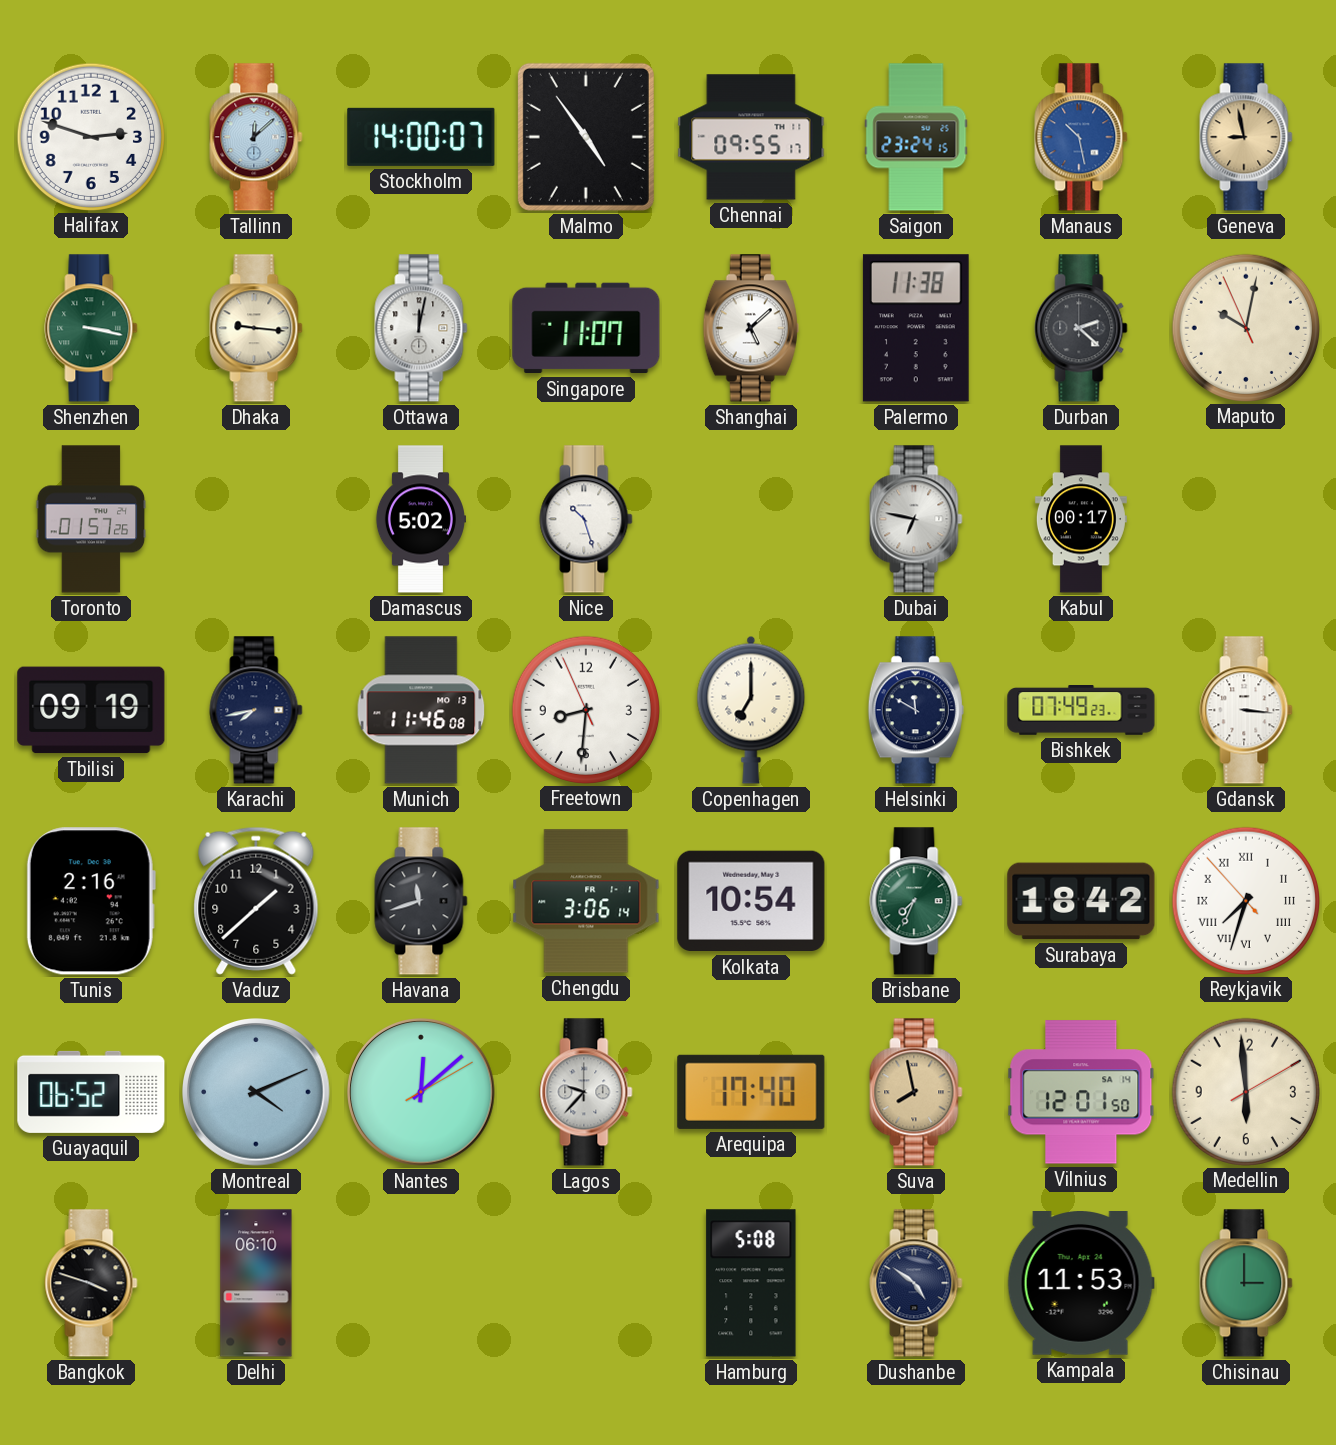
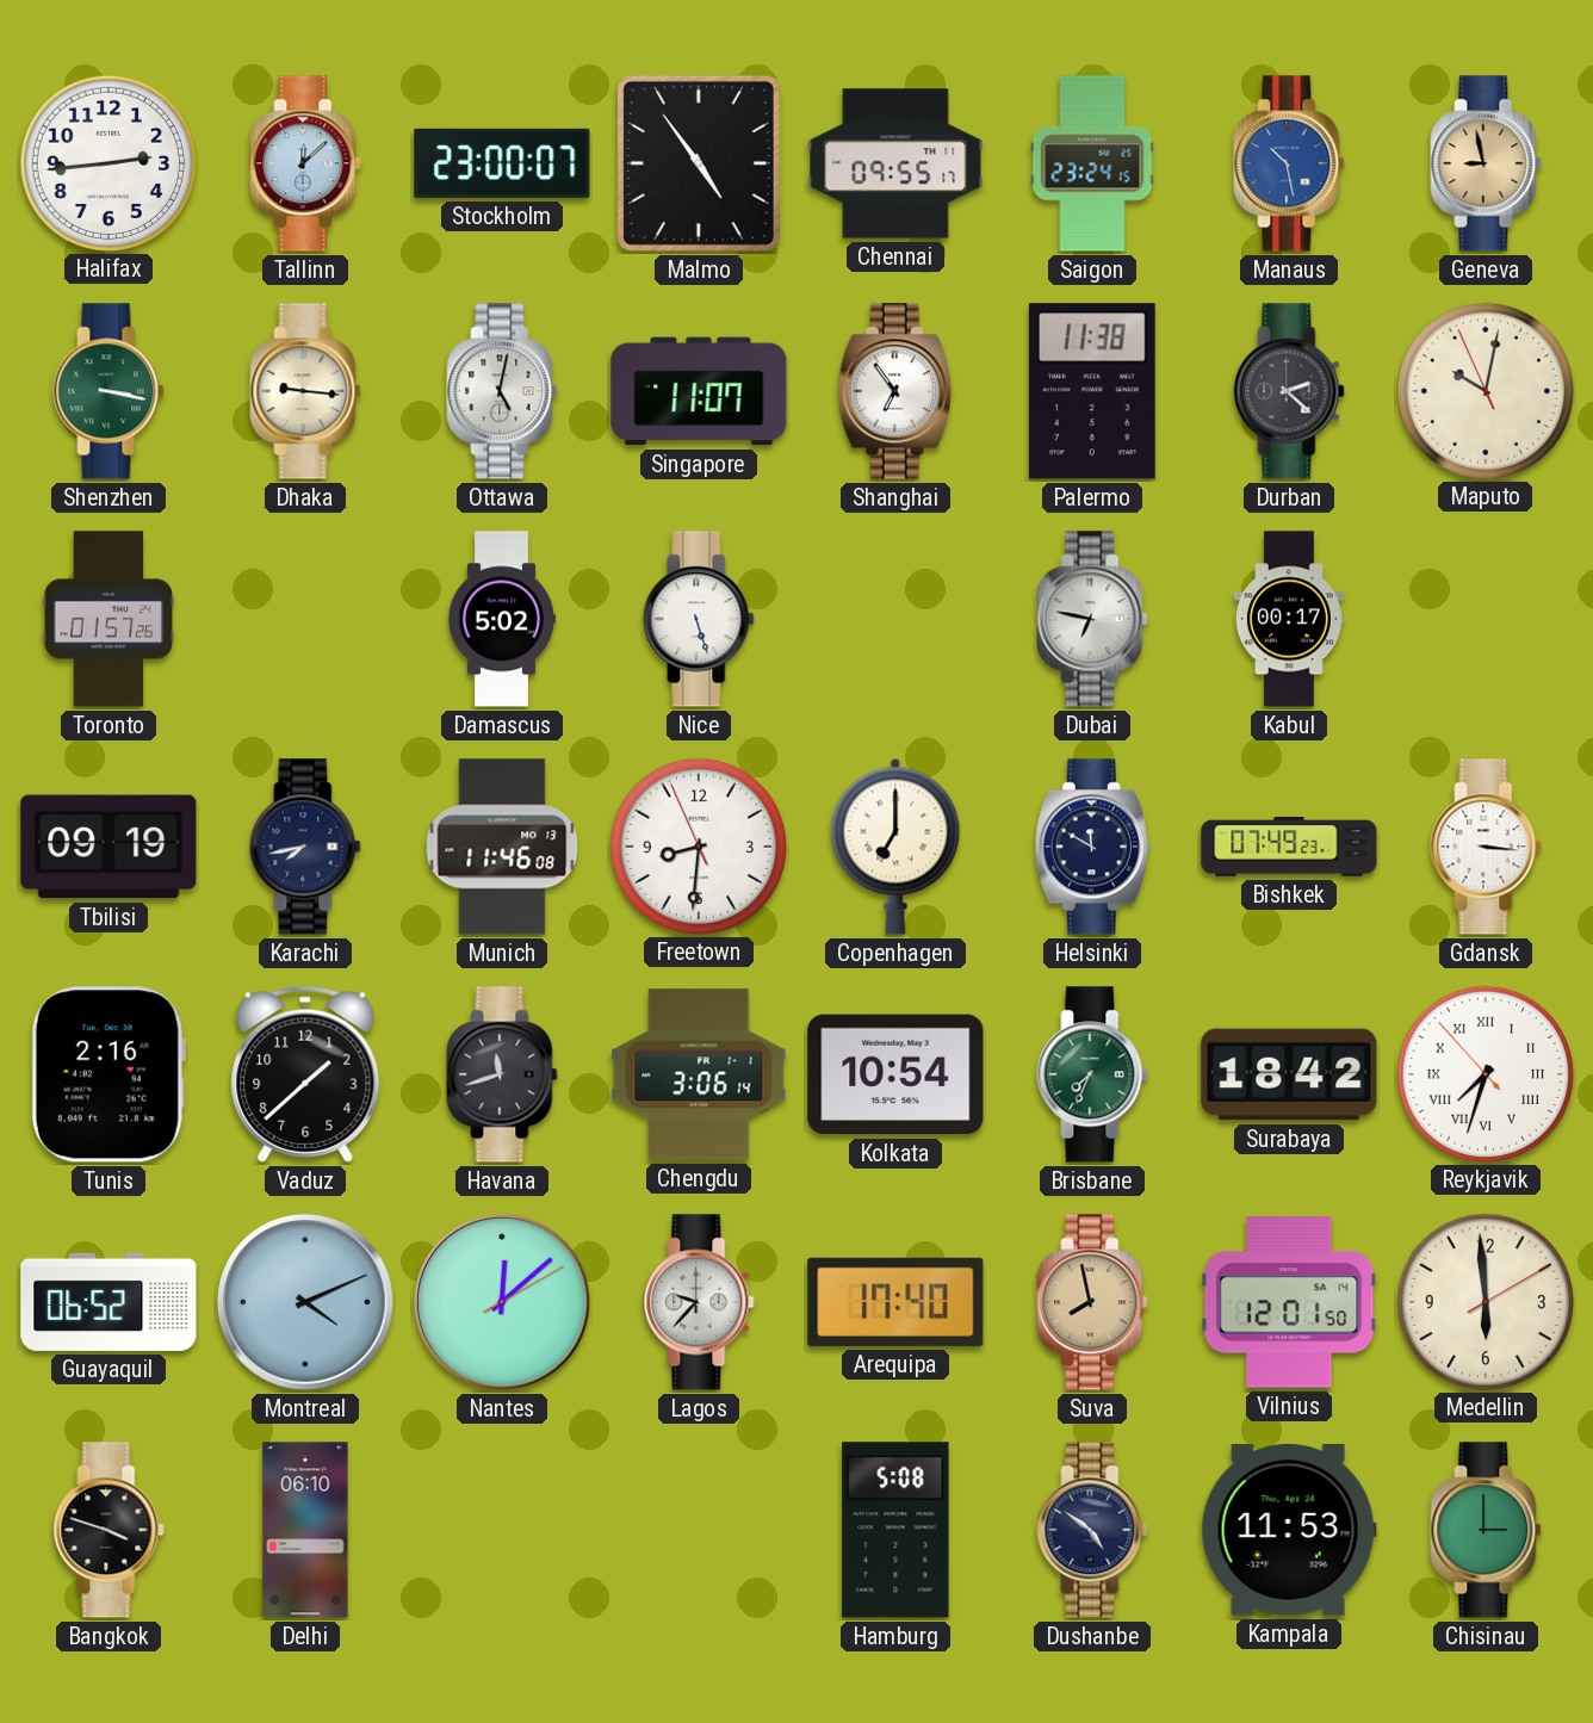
Halifax: 2:48 -> 2:44 (107, 162)
Stockholm: 14:00 -> 23:00 (502, 163)
Ottawa: 12:02 -> 5:02 (502, 391)
Shanghai: 5:08 -> 6:54 (895, 391)
Nice: 10:27 -> 5:27 (699, 619)
